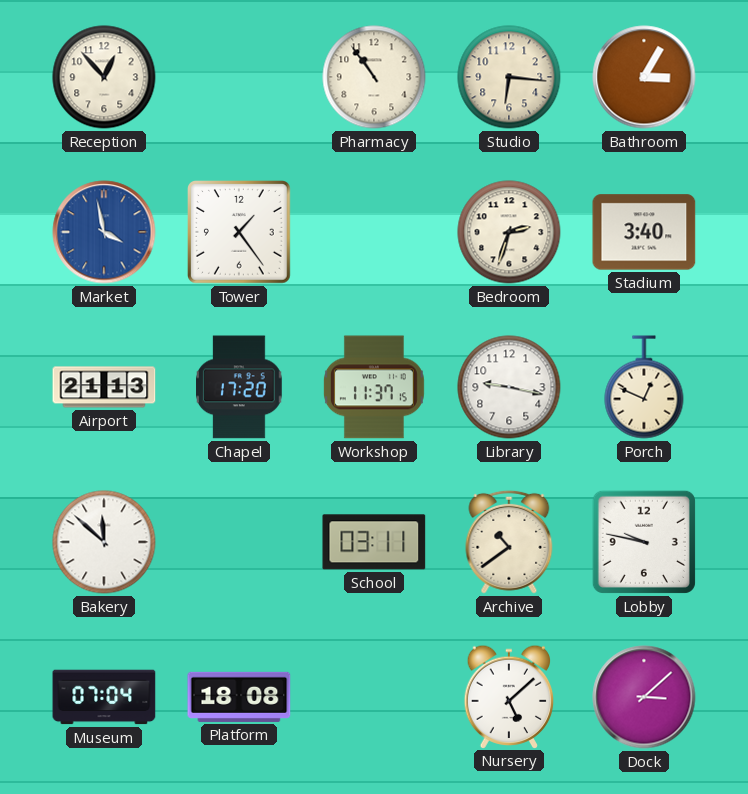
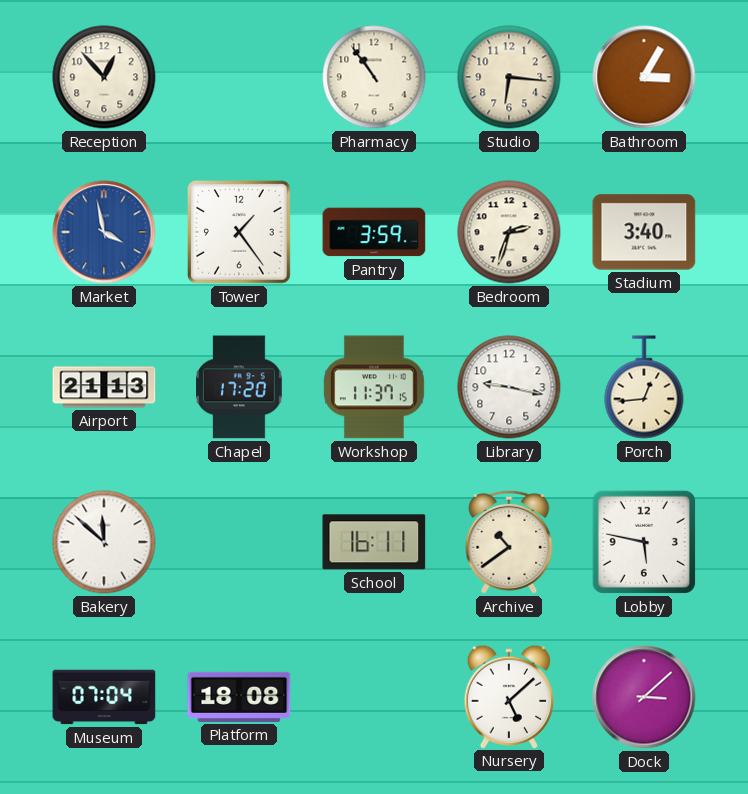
Pantry: none -> 3:59 (374, 232)
Porch: 12:49 -> 12:44 (644, 387)
School: 03:11 -> 16:11 (374, 542)
Lobby: 9:47 -> 5:47 (644, 542)
